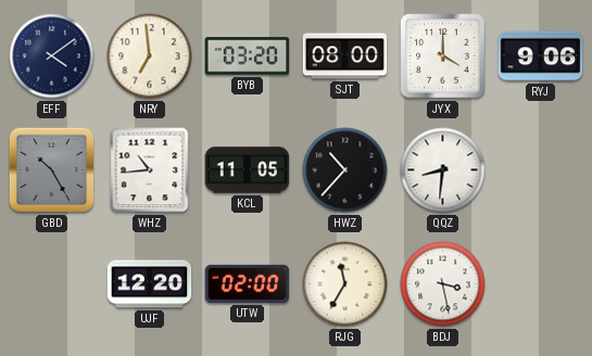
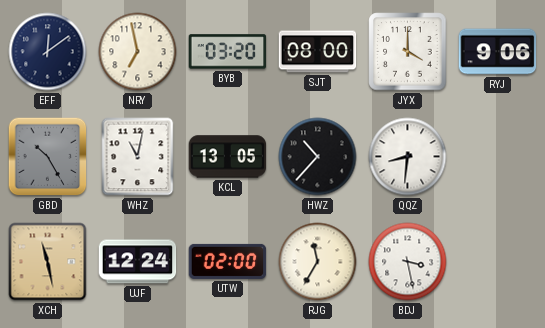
EFF: 4:09 -> 12:09 (48, 52)
NRY: 6:59 -> 6:58 (138, 52)
WHZ: 10:44 -> 11:02 (138, 157)
KCL: 11:05 -> 13:05 (228, 157)
XCH: none -> 11:28 (48, 262)
UJF: 12:20 -> 12:24 (138, 262)
